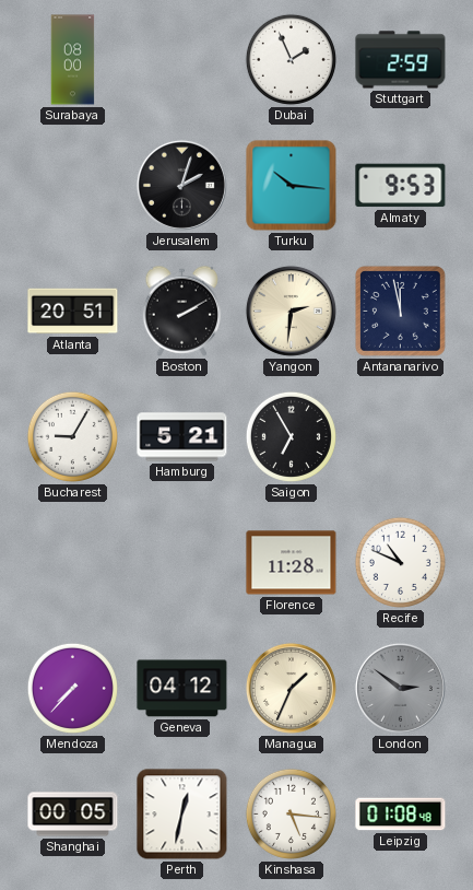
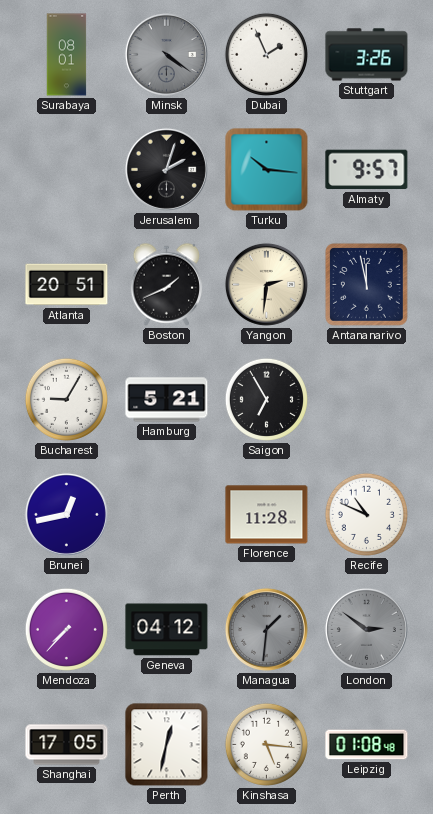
Surabaya: 08:00 -> 08:01 (67, 55)
Minsk: none -> 4:21 (166, 54)
Stuttgart: 2:59 -> 3:26 (367, 55)
Almaty: 9:53 -> 9:57 (367, 170)
Boston: 2:10 -> 1:41 (167, 284)
Brunei: none -> 12:43 (66, 514)
Managua: 1:34 -> 1:31 (266, 629)
Managua dial: cream -> grey (266, 629)
Shanghai: 00:05 -> 17:05 (67, 745)
